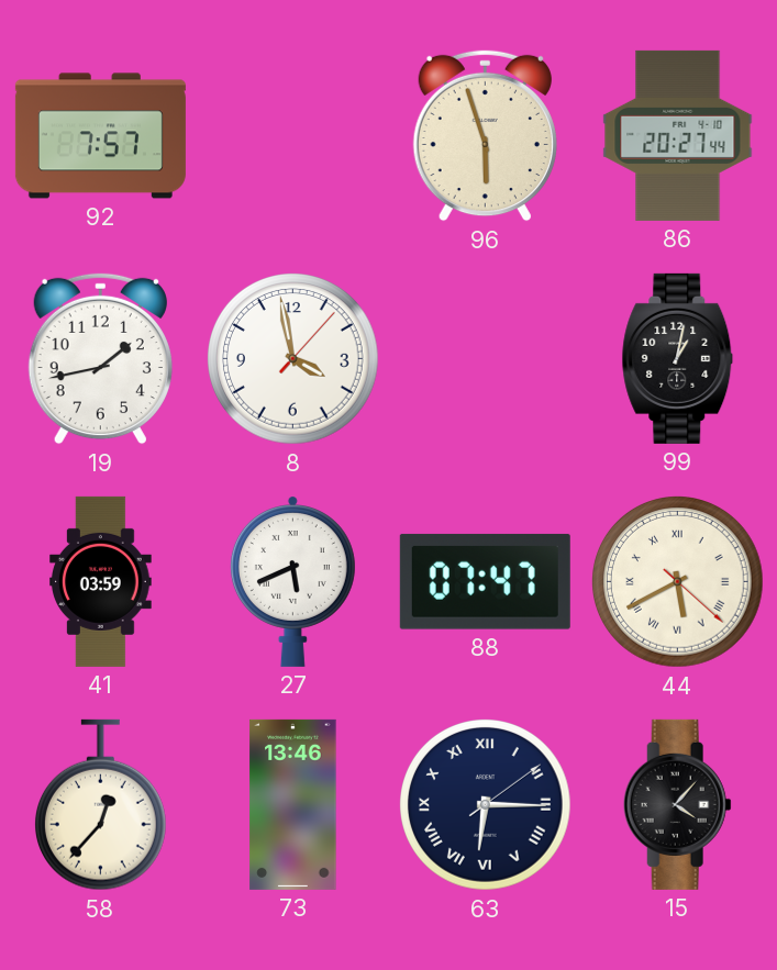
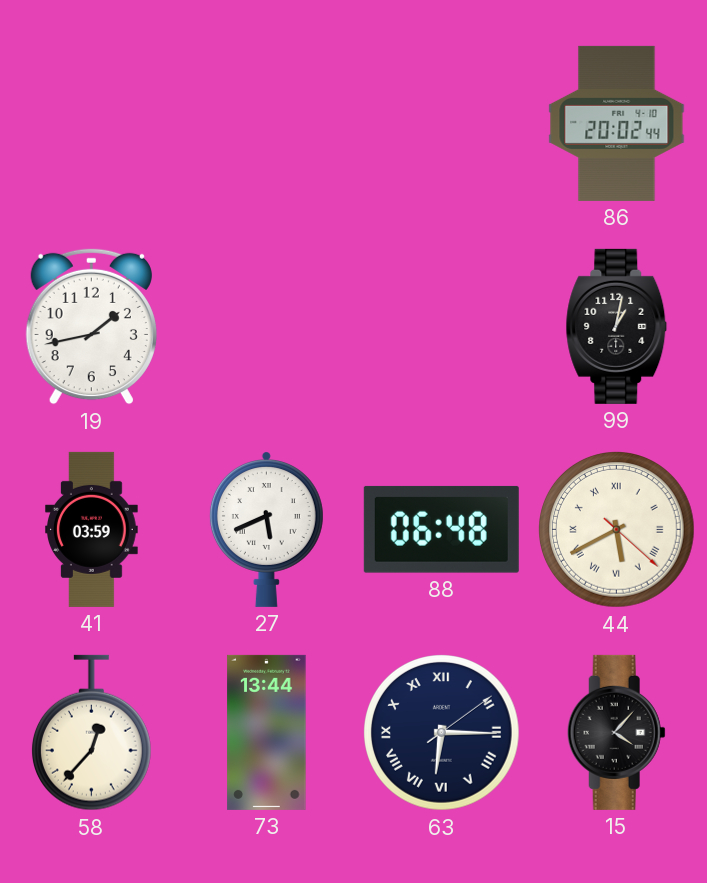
92: 7:57 -> none (100, 136)
96: 5:57 -> none (485, 136)
86: 20:27 -> 20:02 (617, 123)
8: 3:58 -> none (293, 359)
88: 07:47 -> 06:48 (441, 529)
73: 13:46 -> 13:44 (267, 732)
